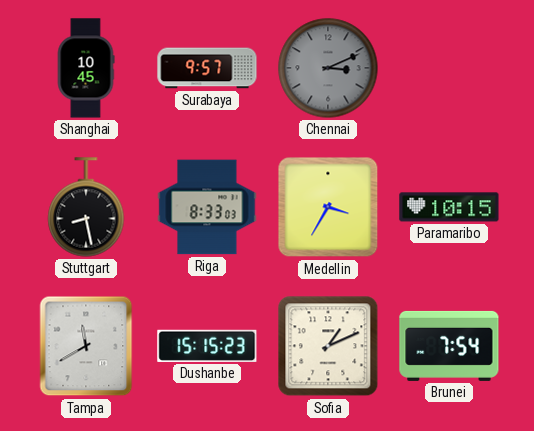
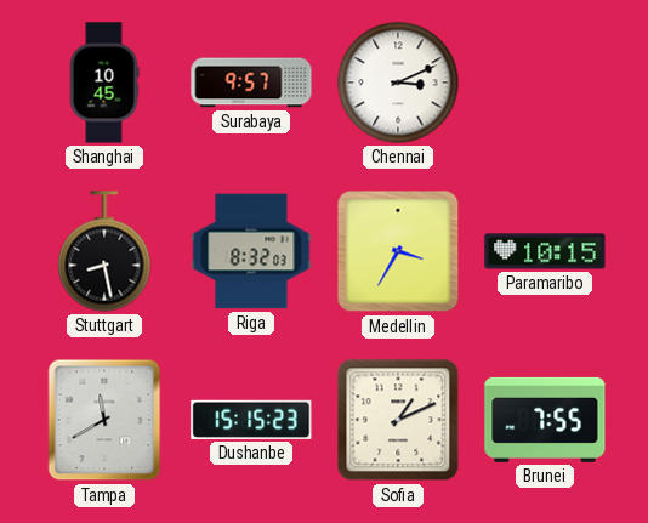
Chennai dial: grey -> white (398, 83)
Riga: 8:33 -> 8:32 (251, 251)
Brunei: 7:54 -> 7:55 (545, 420)
